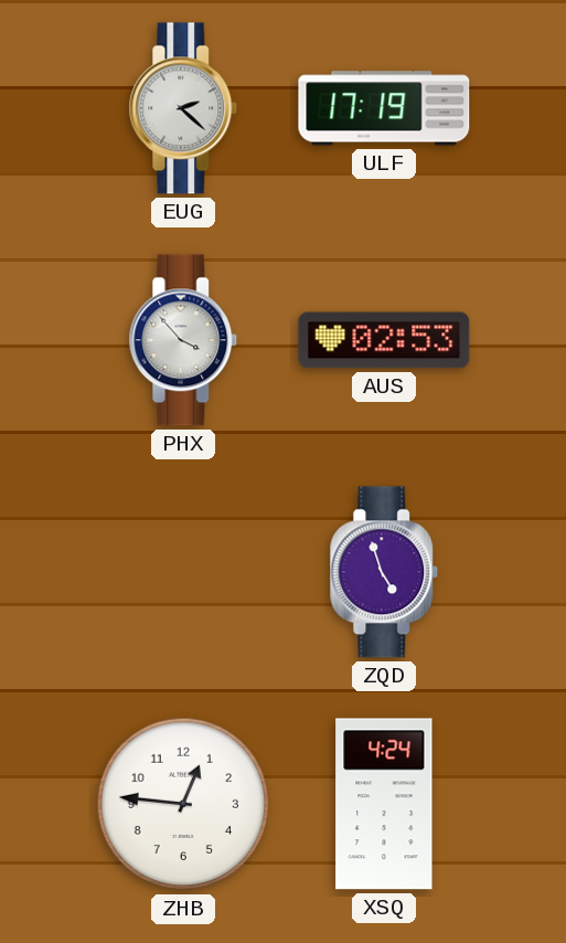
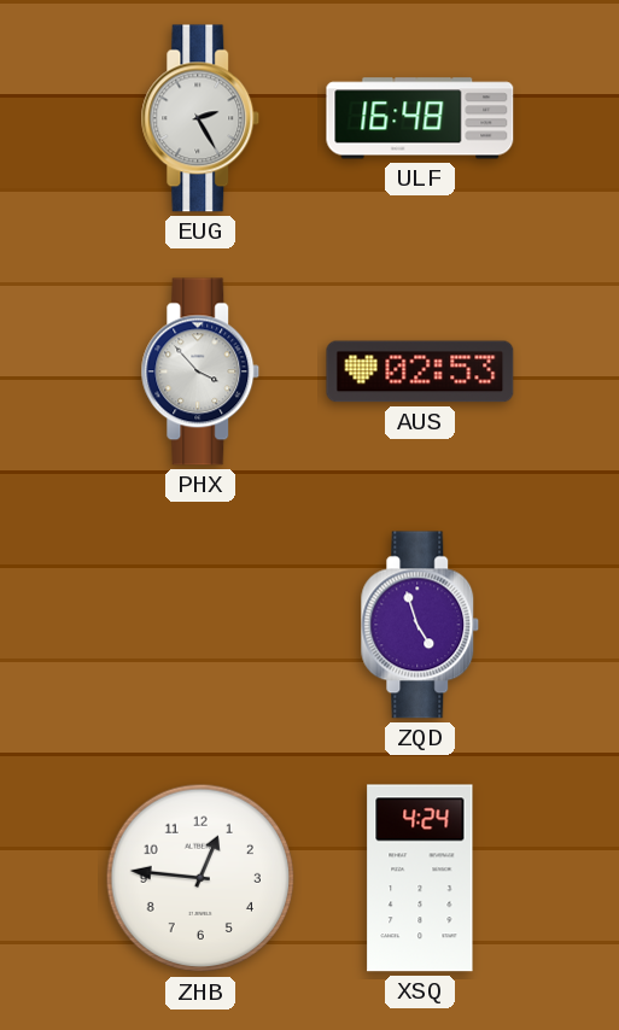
EUG: 2:22 -> 2:25 (200, 118)
ULF: 17:19 -> 16:48 (420, 118)
